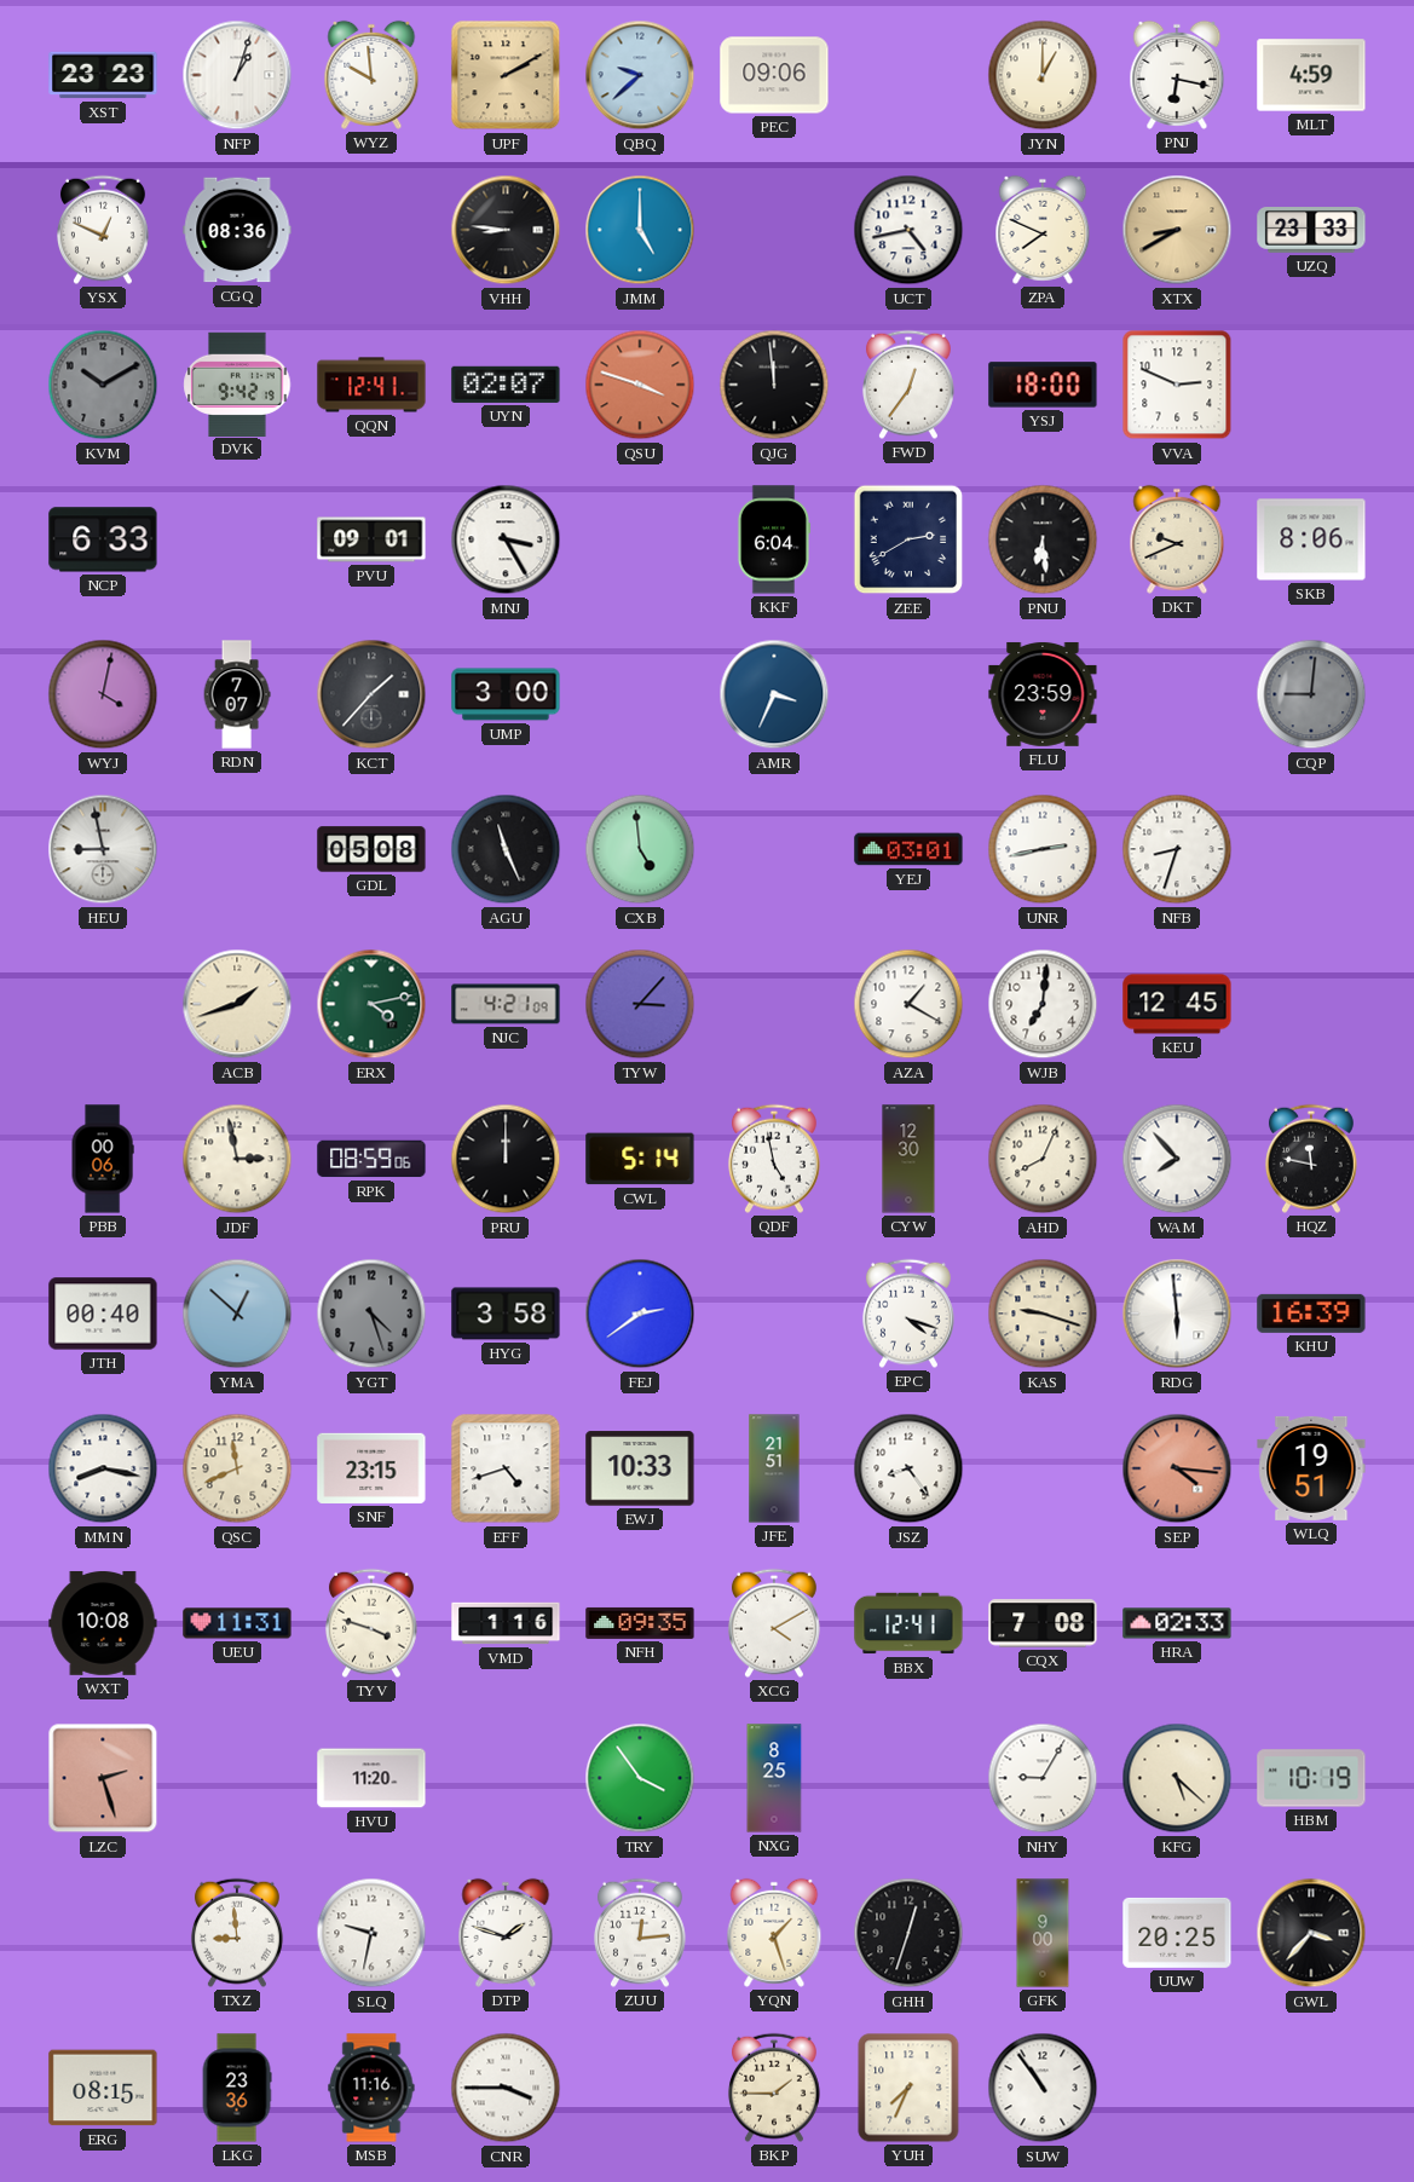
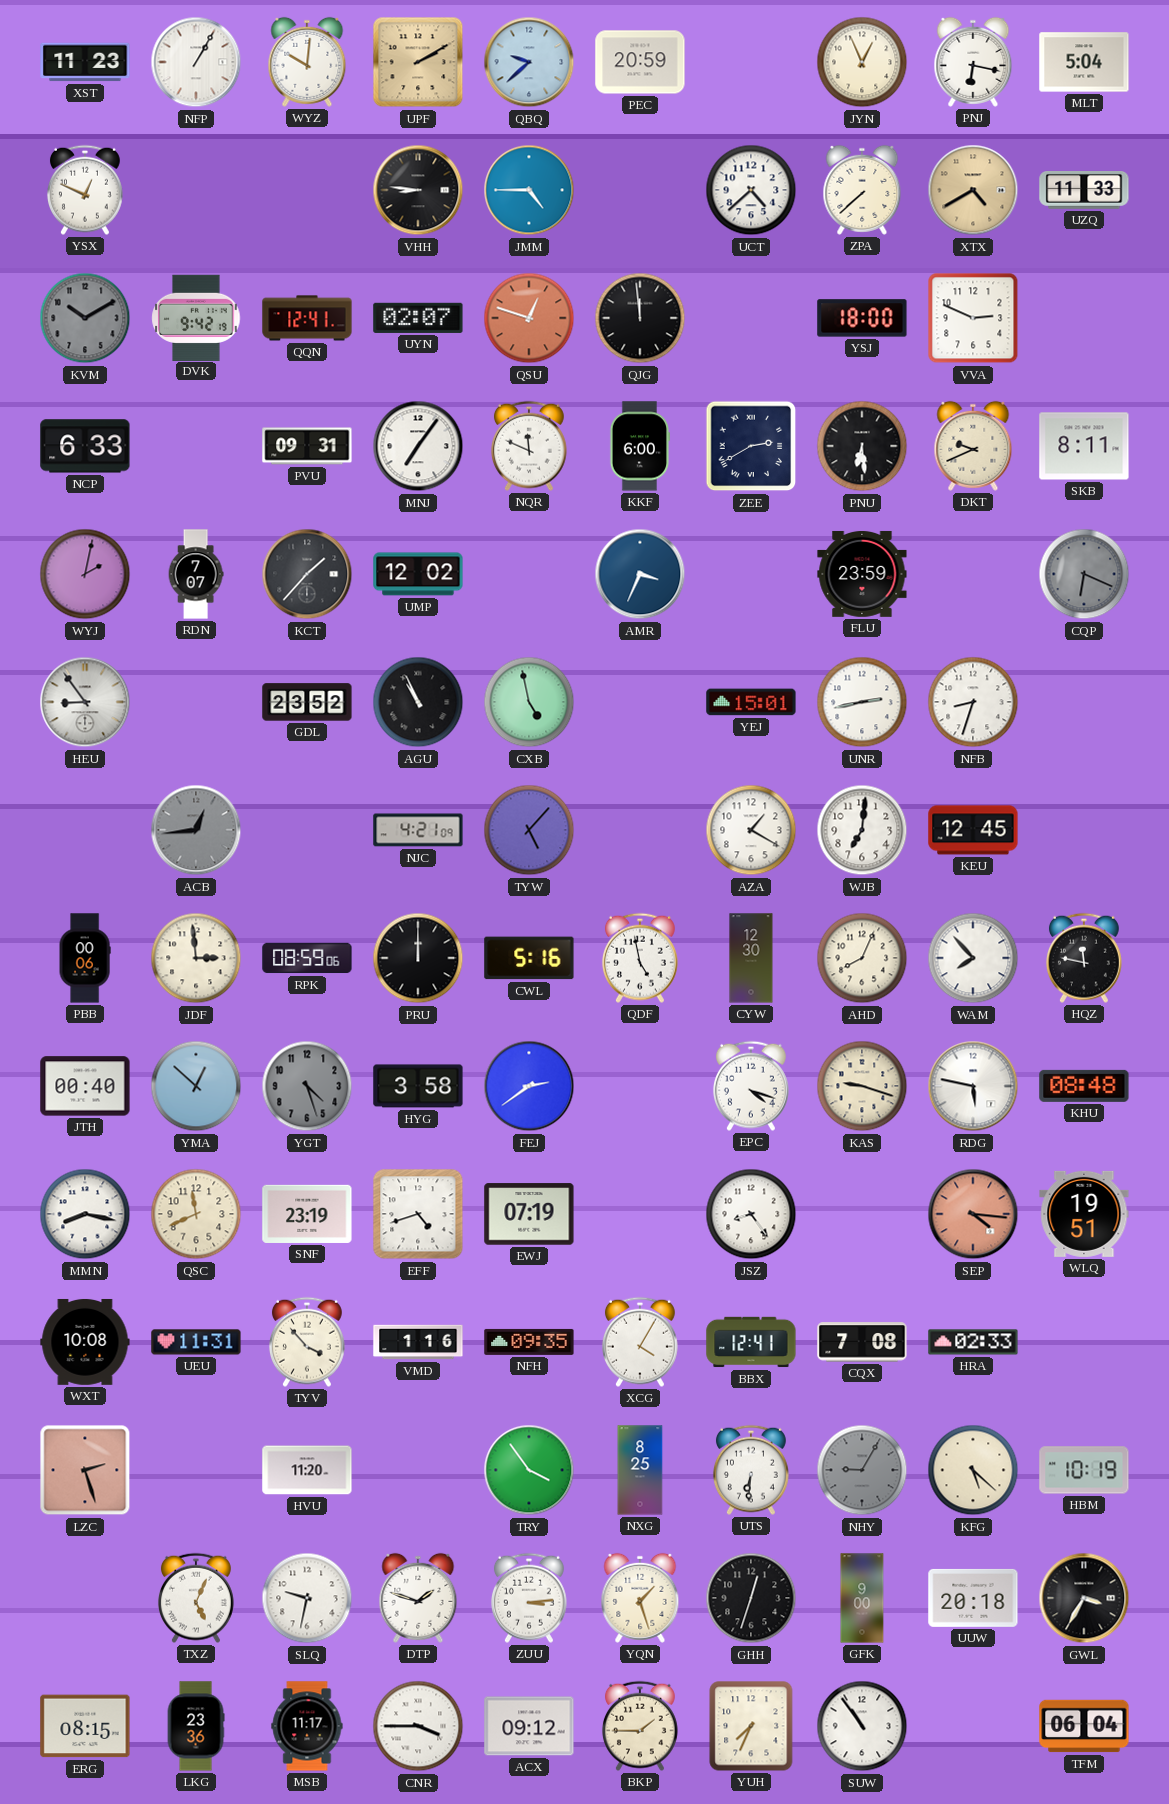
XST: 23:23 -> 11:23 (85, 62)
NFP: 1:03 -> 1:05 (196, 62)
WYZ: 9:59 -> 10:01 (307, 62)
PEC: 09:06 -> 20:59 (640, 62)
JYN: 1:00 -> 12:56 (862, 62)
MLT: 4:59 -> 5:04 (1084, 62)
CGQ: 08:36 -> none (237, 230)
JMM: 5:00 -> 4:45 (529, 190)
UCT: 4:43 -> 4:38 (751, 190)
ZPA: 7:49 -> 7:38 (862, 190)
XTX: 8:40 -> 4:40 (973, 190)
UZQ: 23:33 -> 11:33 (1084, 191)
QSU: 3:48 -> 12:48 (529, 318)
FWD: 12:36 -> none (908, 385)
PVU: 09:01 -> 09:31 (307, 446)
MNJ: 3:25 -> 7:06 (418, 446)
NQR: none -> 11:49 (529, 446)
KKF: 6:04 -> 6:00 (639, 446)
SKB: 8:06 -> 8:11 (1084, 446)
WYJ: 4:02 -> 2:02 (85, 574)
UMP: 3:00 -> 12:02 (418, 574)
CQP: 9:01 -> 6:19 (1084, 574)
HEU: 8:58 -> 8:54 (85, 702)
GDL: 05:08 -> 23:52 (307, 702)
AGU: 11:26 -> 10:56 (418, 702)
CXB: 4:59 -> 4:58 (529, 702)
YEJ: 03:01 -> 15:01 (751, 702)
ACB: 1:42 -> 12:44 (196, 830)
ACB dial: cream -> grey (196, 830)
ERX: 4:13 -> none (371, 1004)
TYW: 3:07 -> 5:07 (529, 830)
JDF: 2:58 -> 2:59 (196, 958)
CWL: 5:14 -> 5:16 (529, 958)
RDG: 5:59 -> 5:47 (973, 1086)
KHU: 16:39 -> 08:48 (1084, 1086)
SNF: 23:15 -> 23:19 (307, 1214)
EWJ: 10:33 -> 07:19 (529, 1214)
JFE: 21:51 -> none (774, 1468)
TYV: 3:48 -> 3:53 (307, 1342)
XCG: 4:10 -> 4:05 (640, 1342)
UTS: none -> 6:31 (751, 1470)
NHY dial: white -> grey (862, 1470)
TXZ: 8:59 -> 5:04 (196, 1598)
ZUU: 12:14 -> 3:14 (529, 1598)
UUW: 20:25 -> 20:18 (973, 1598)
GWL: 3:37 -> 3:35 (1084, 1598)
MSB: 11:16 -> 11:17 (307, 1726)
ACX: none -> 09:12 (529, 1726)
TFM: none -> 06:04 (1084, 1726)
